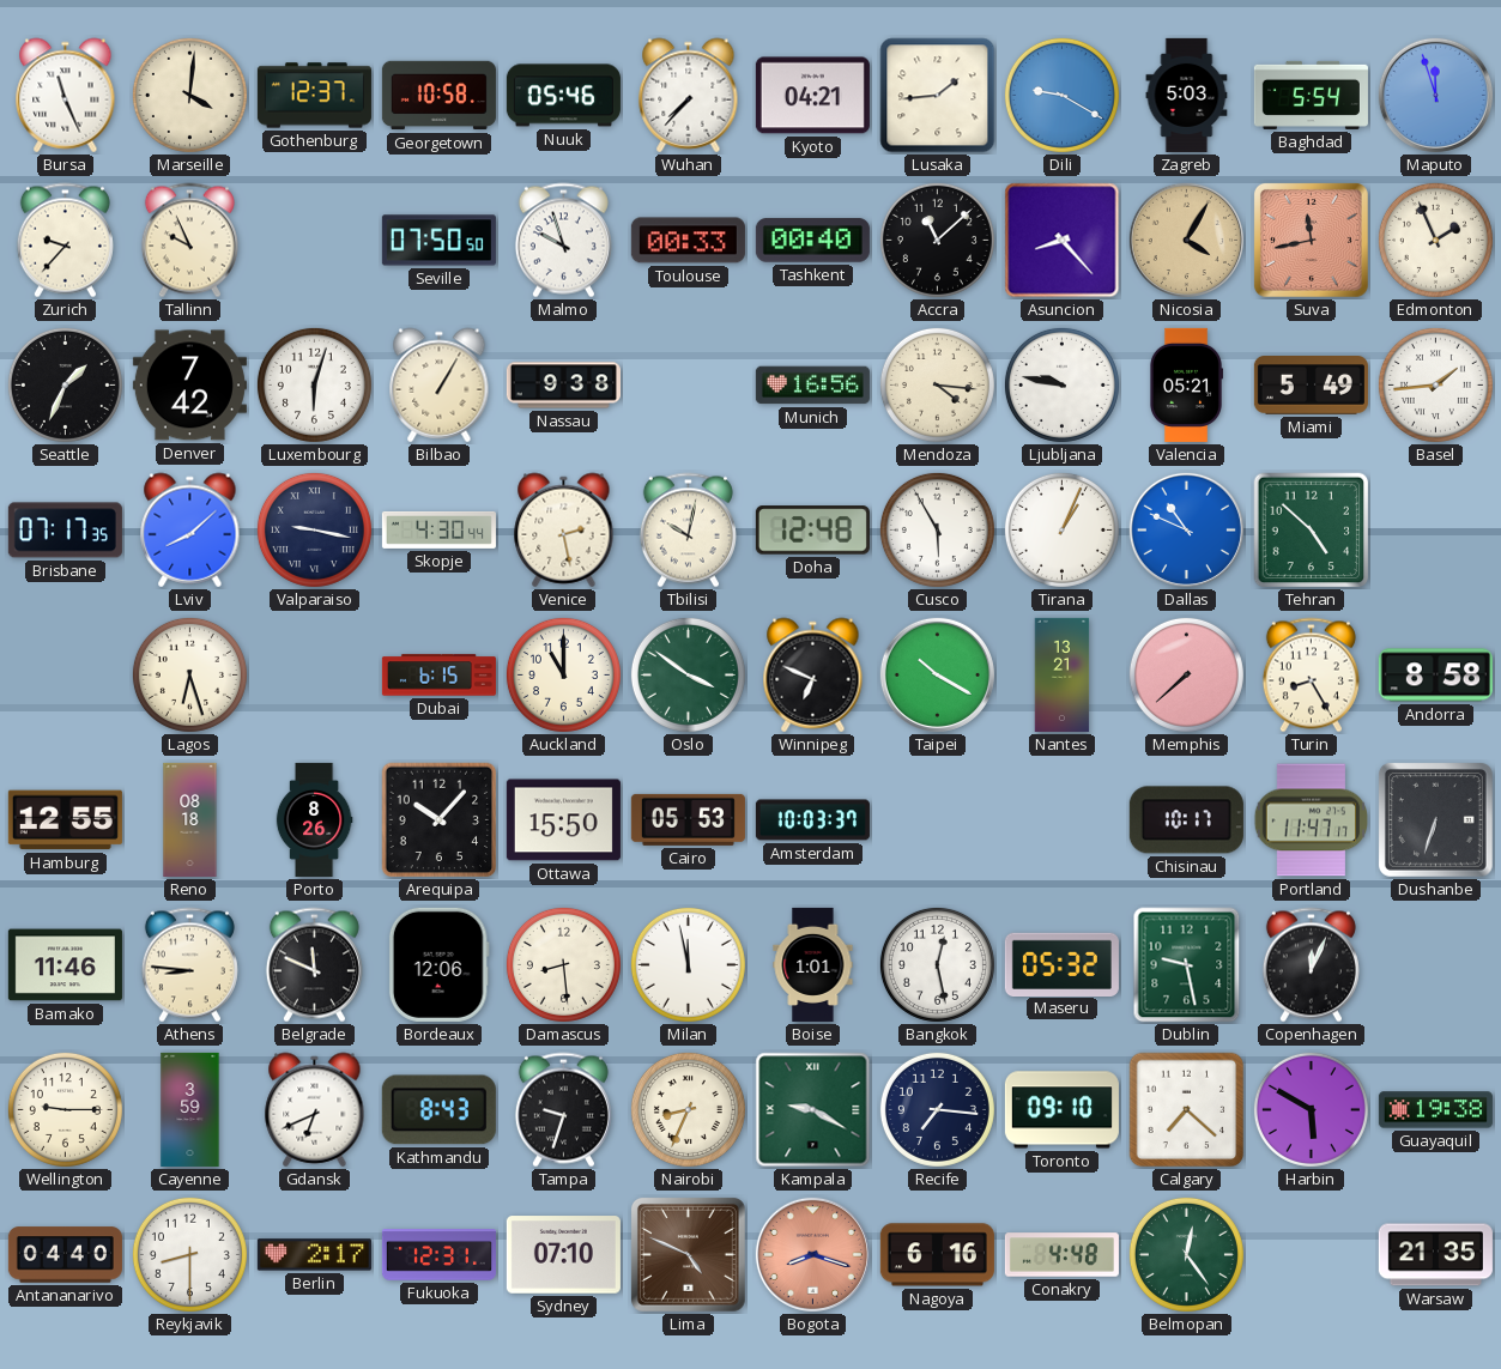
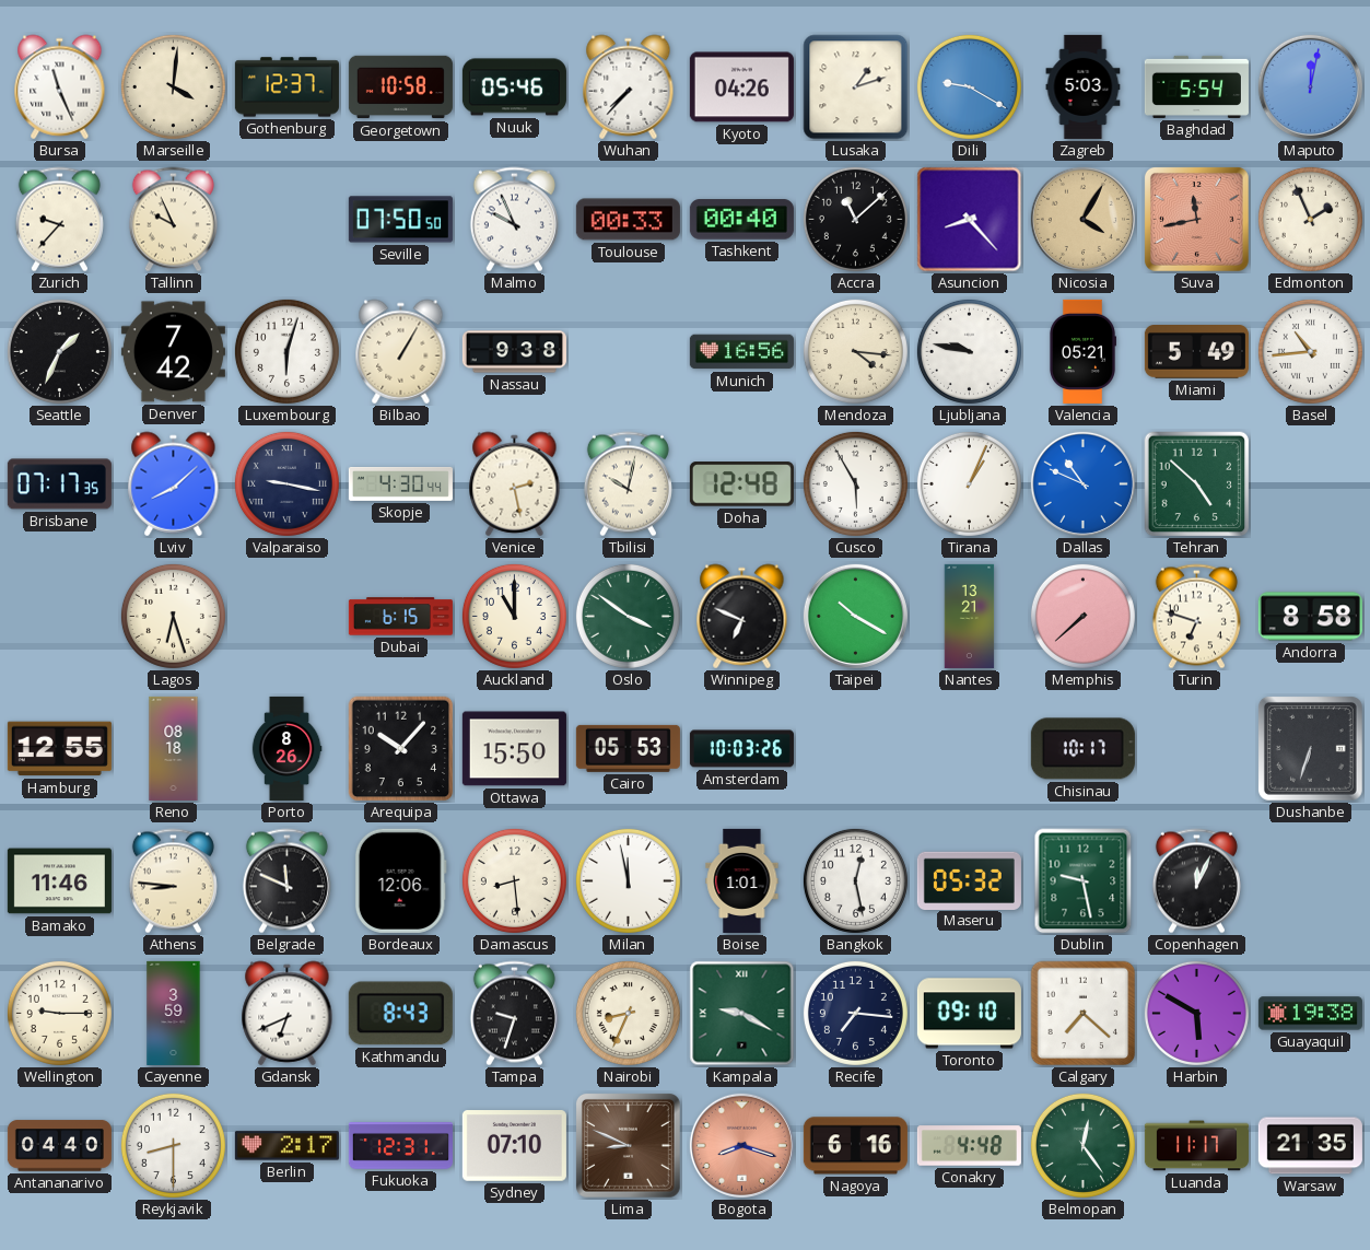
Kyoto: 04:21 -> 04:26 (741, 87)
Lusaka: 1:44 -> 1:12 (856, 87)
Maputo: 11:57 -> 12:02 (1310, 86)
Malmo: 9:57 -> 9:56 (514, 220)
Basel: 1:44 -> 10:44 (1310, 351)
Turin: 8:25 -> 6:48 (1196, 617)
Amsterdam: 10:03:37 -> 10:03:26 (741, 749)
Portland: 11:47 -> none (1312, 820)
Lima: 4:49 -> 8:49 (628, 1145)
Luanda: none -> 11:17 (1196, 1146)
